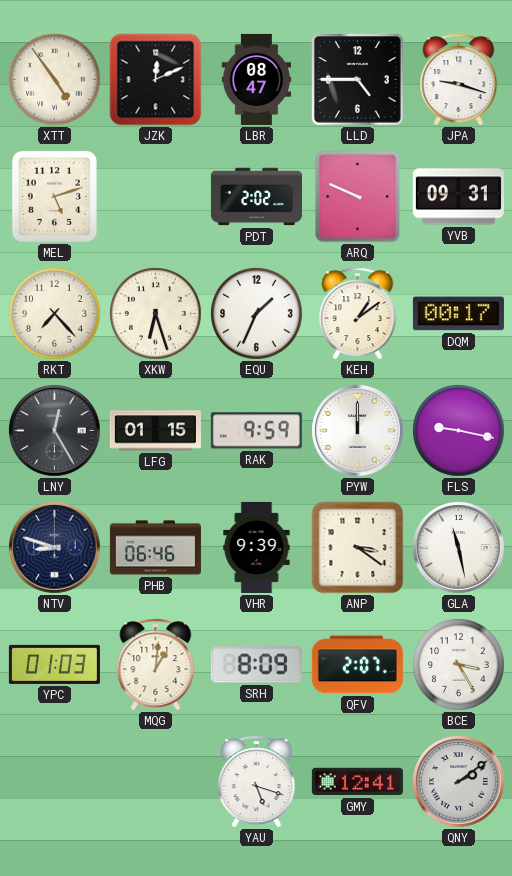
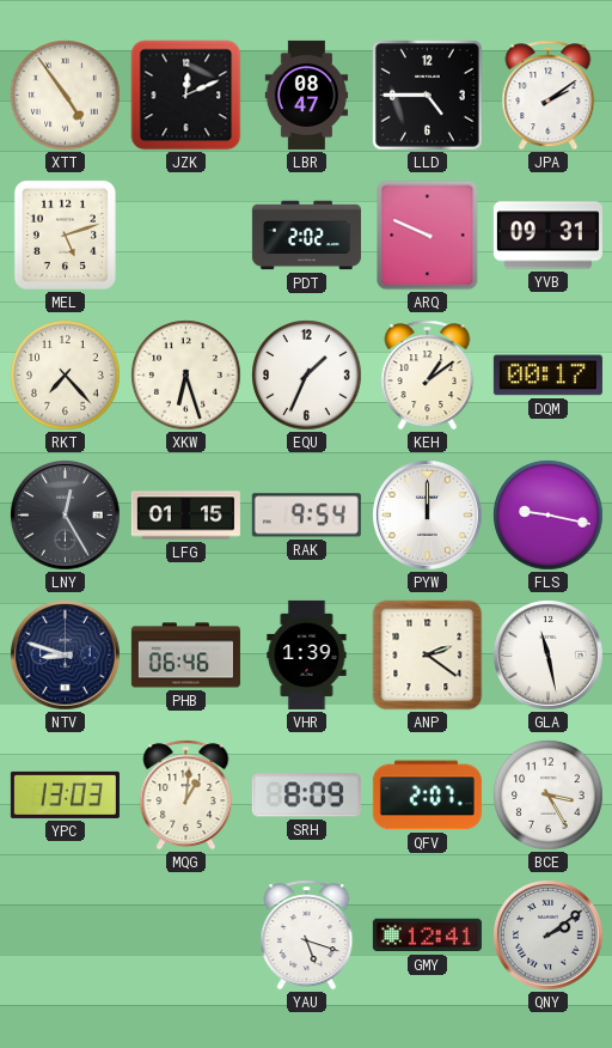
JPA: 9:18 -> 2:09 (549, 96)
RAK: 9:59 -> 9:54 (306, 516)
VHR: 9:39 -> 1:39 (307, 654)
ANP: 3:21 -> 2:21 (428, 656)
YPC: 01:03 -> 13:03 (65, 794)
